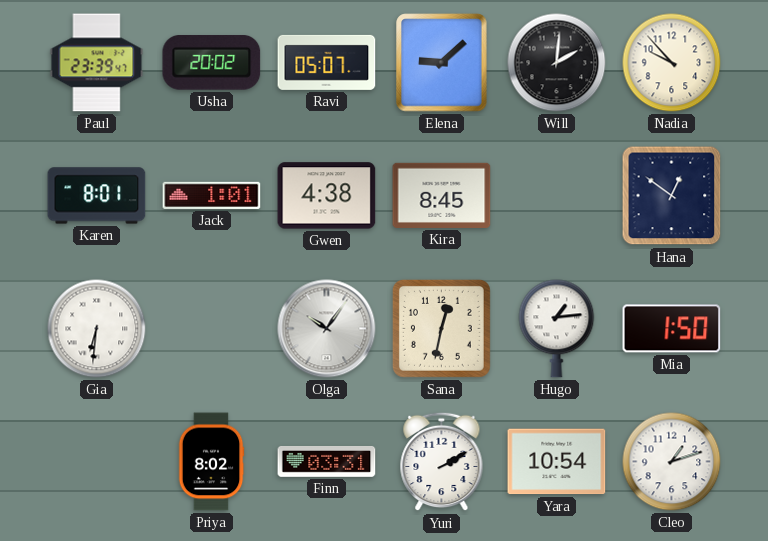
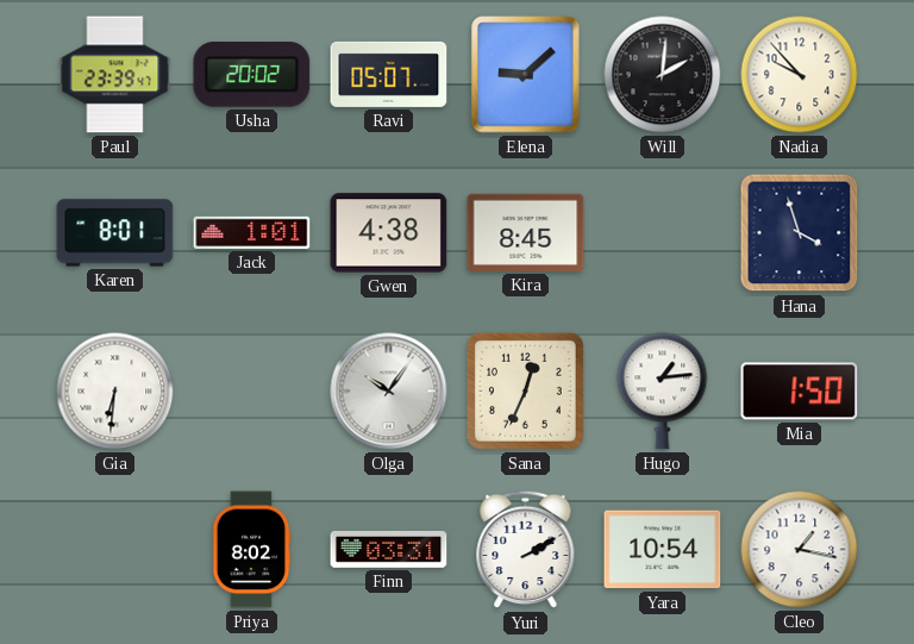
Hana: 12:51 -> 3:57 (800, 233)
Sana: 12:32 -> 12:34 (525, 390)
Cleo: 1:12 -> 1:17 (800, 550)
